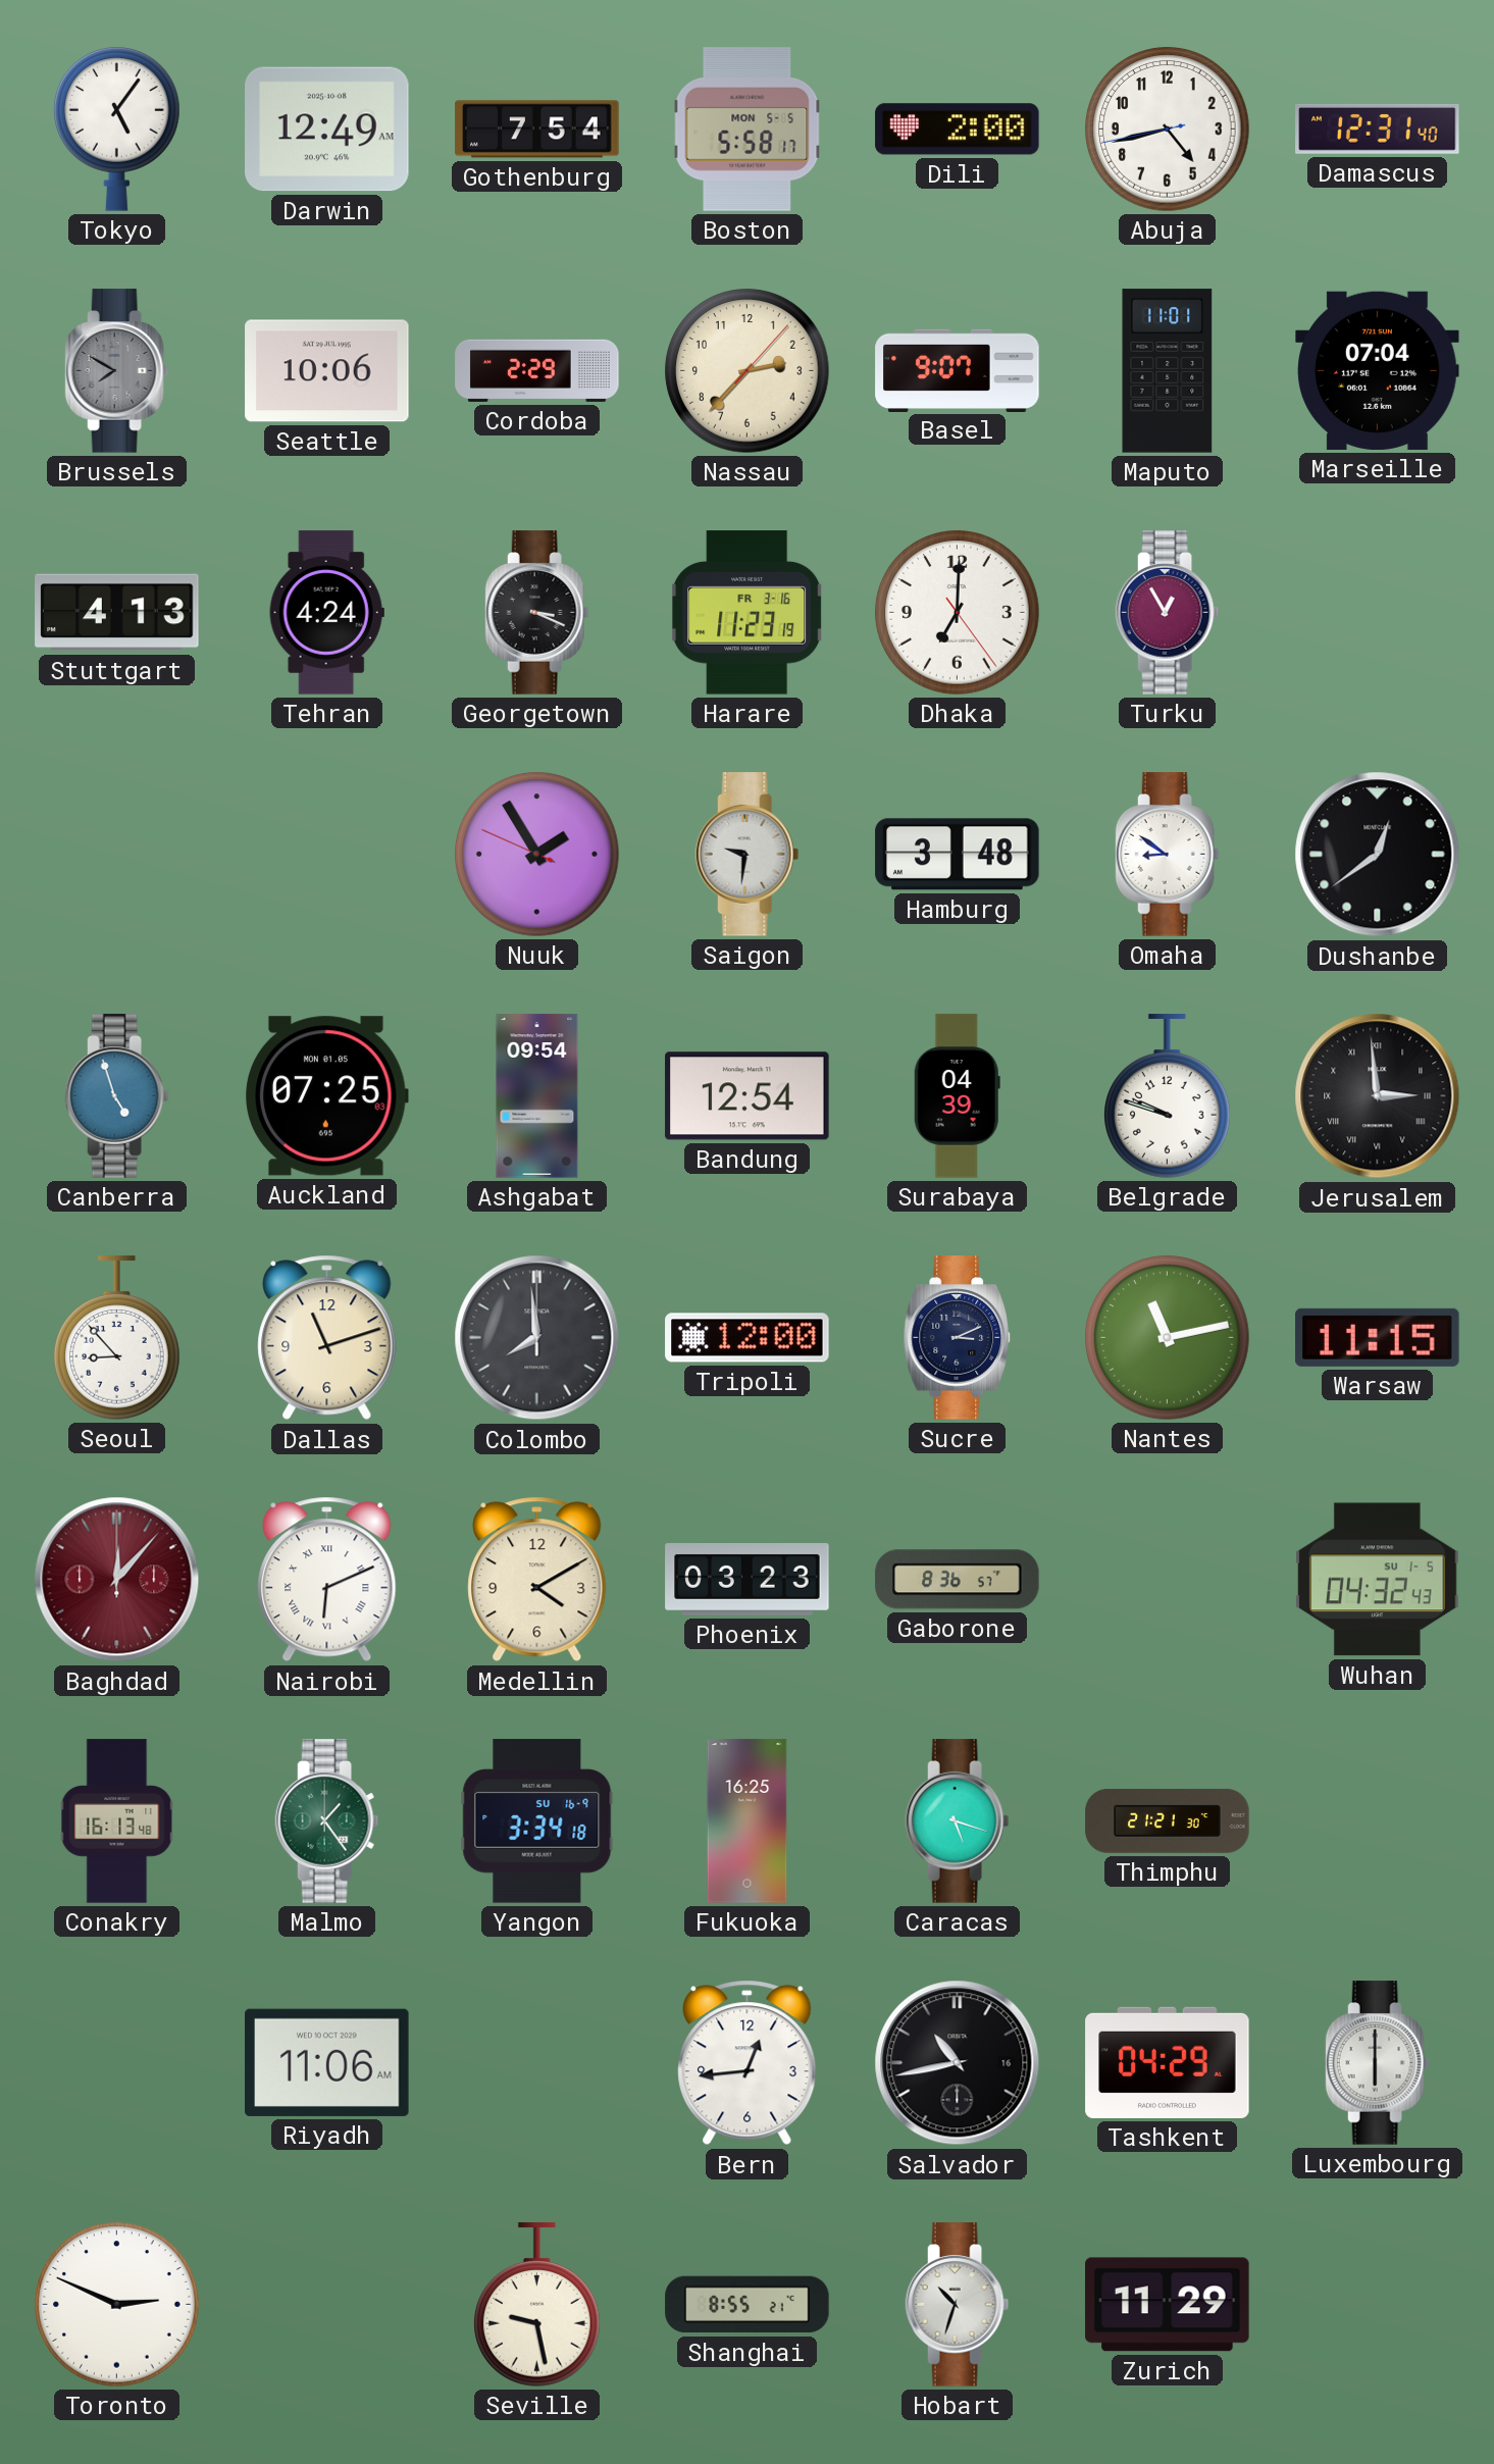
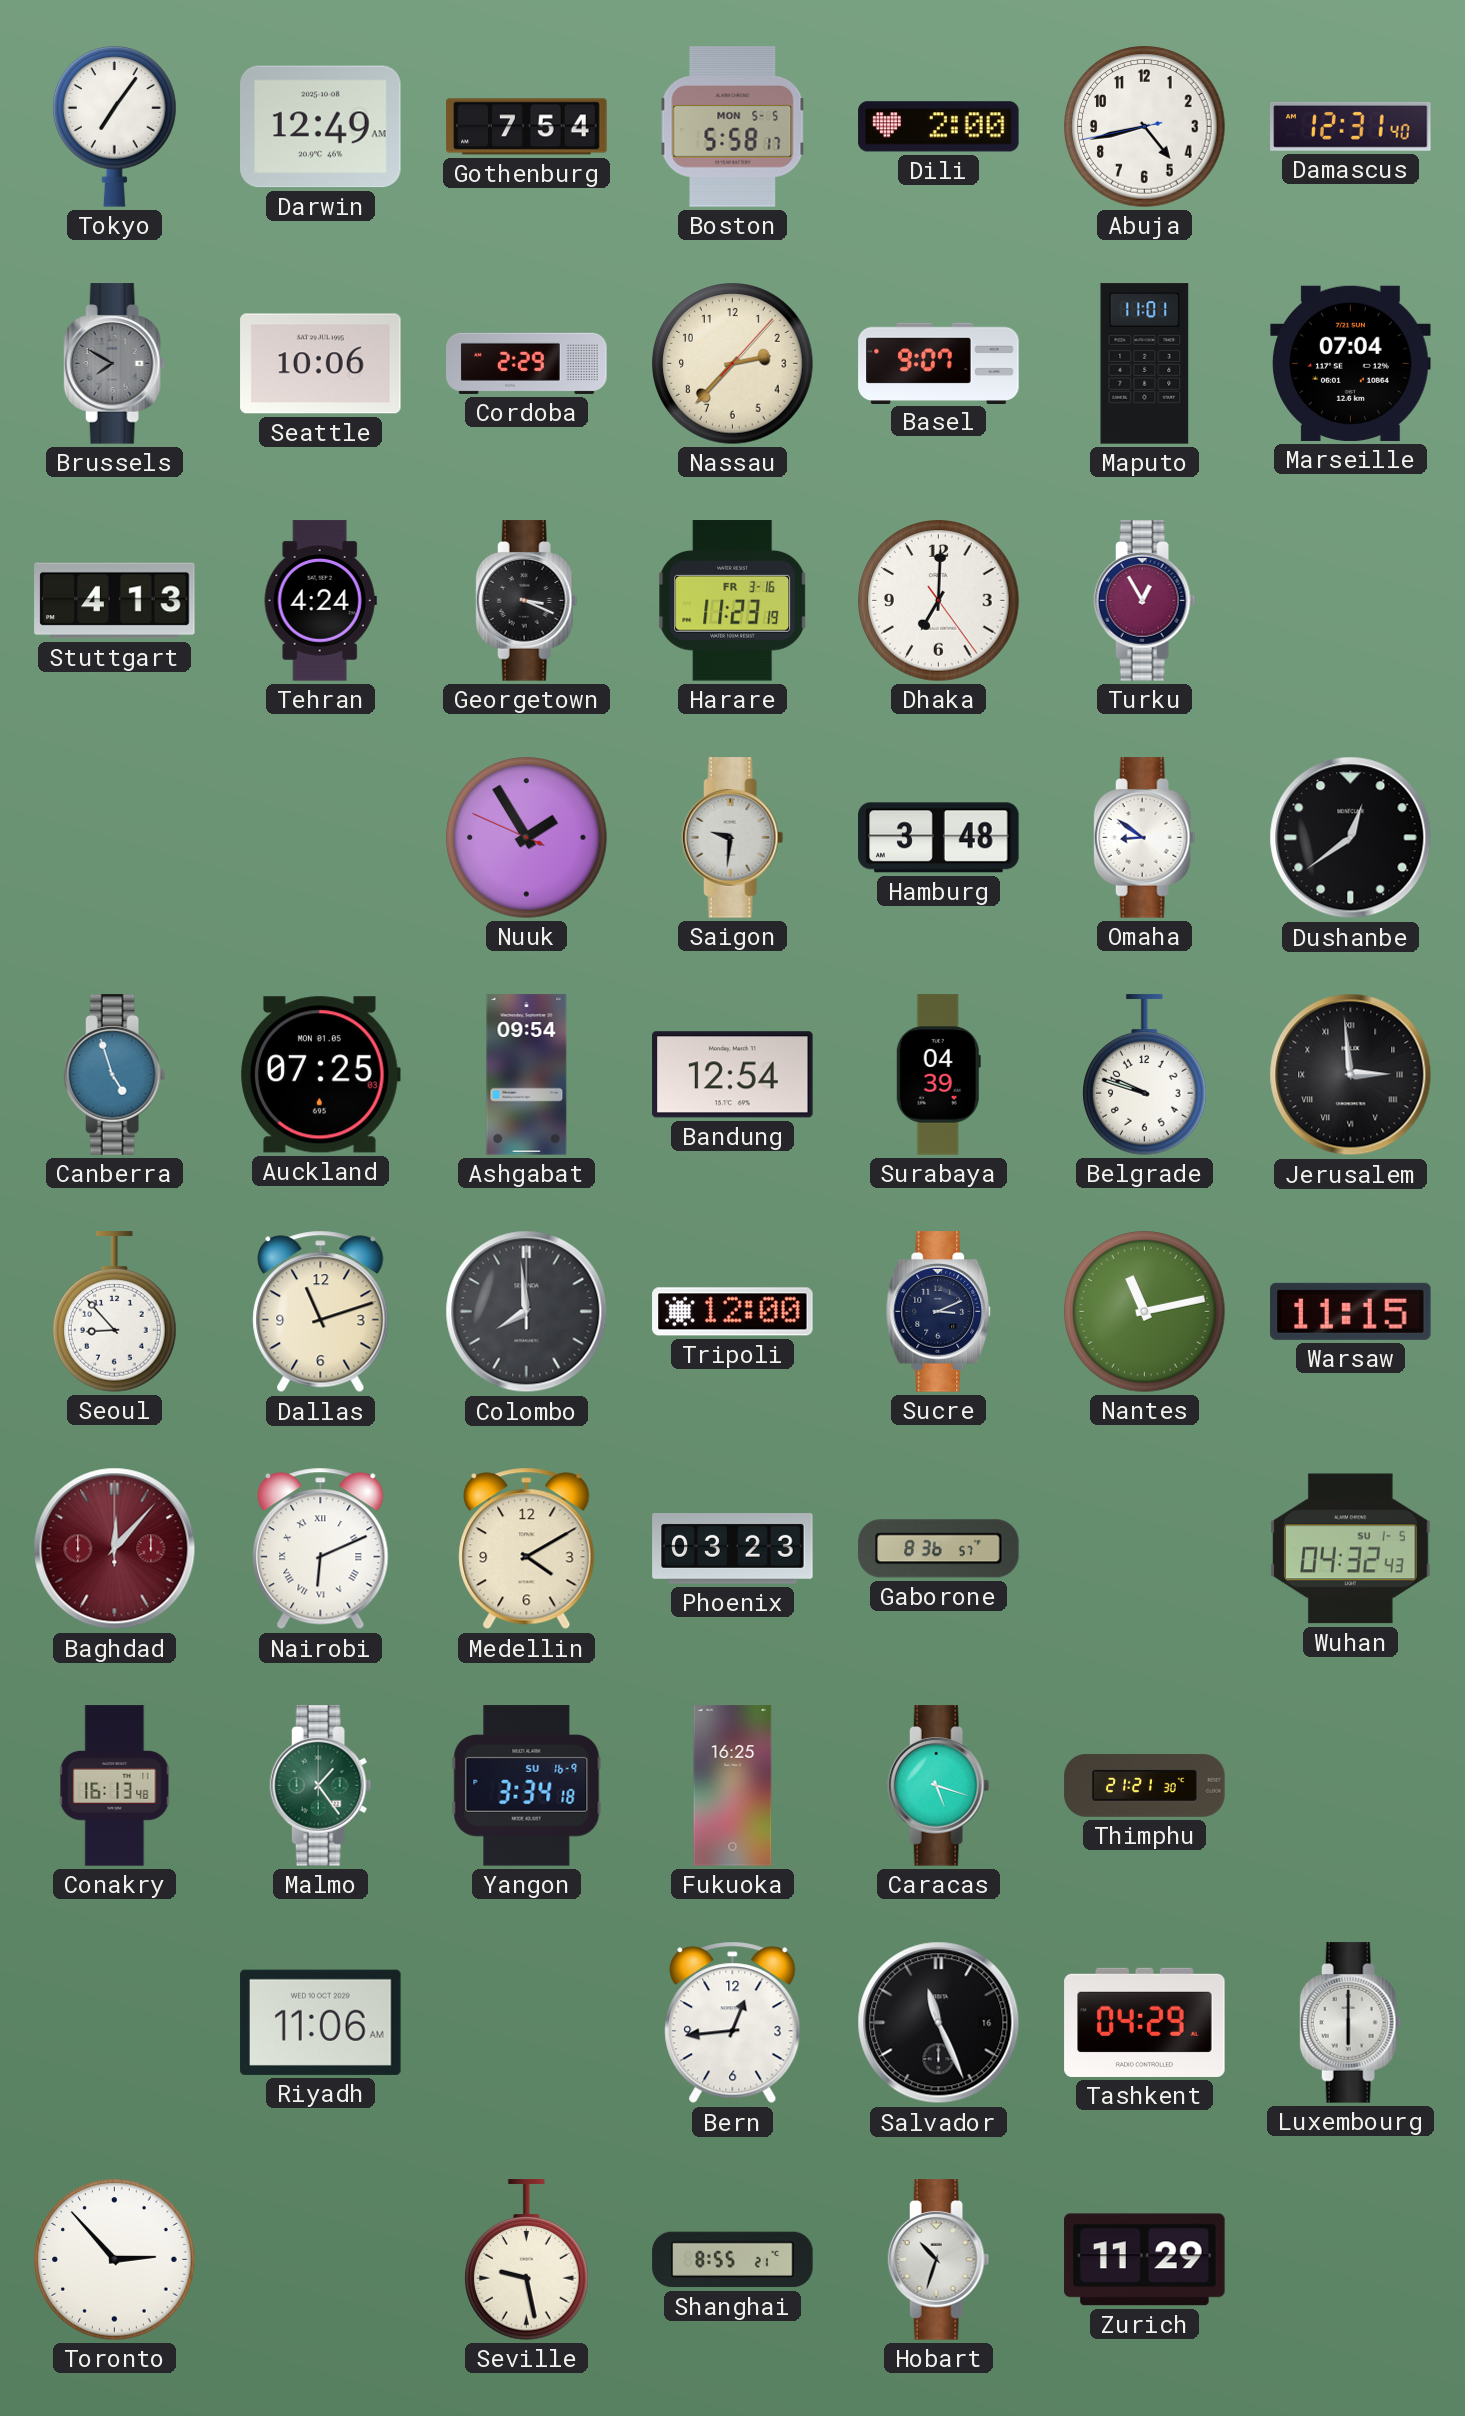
Tokyo: 5:06 -> 7:06 (115, 127)
Salvador: 10:43 -> 11:26 (939, 2023)
Toronto: 2:49 -> 2:53 (115, 2260)
